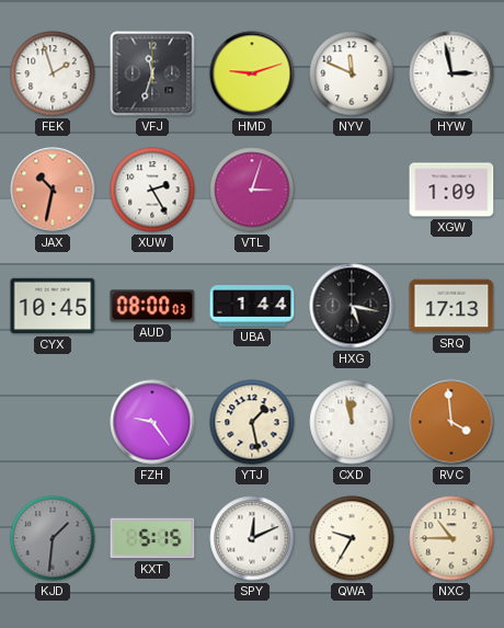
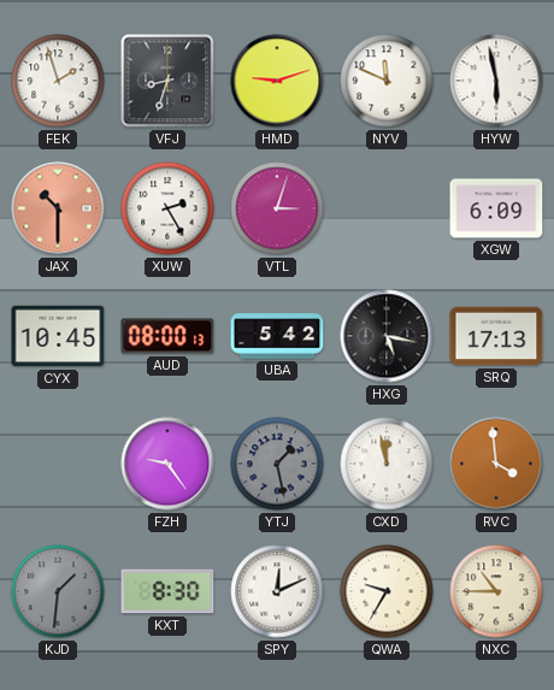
VFJ: 11:33 -> 8:33 (167, 81)
HYW: 2:58 -> 5:58 (496, 81)
JAX: 10:32 -> 10:30 (58, 208)
XGW: 1:09 -> 6:09 (496, 208)
AUD: 08:00:03 -> 08:00:13 (167, 336)
UBA: 1:44 -> 5:42 (277, 336)
YTJ dial: cream -> grey (277, 464)
KXT: 5:15 -> 8:30 (167, 591)
